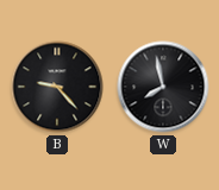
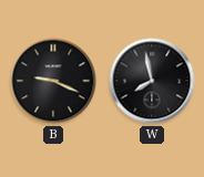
B: 9:23 -> 9:19 (53, 81)
